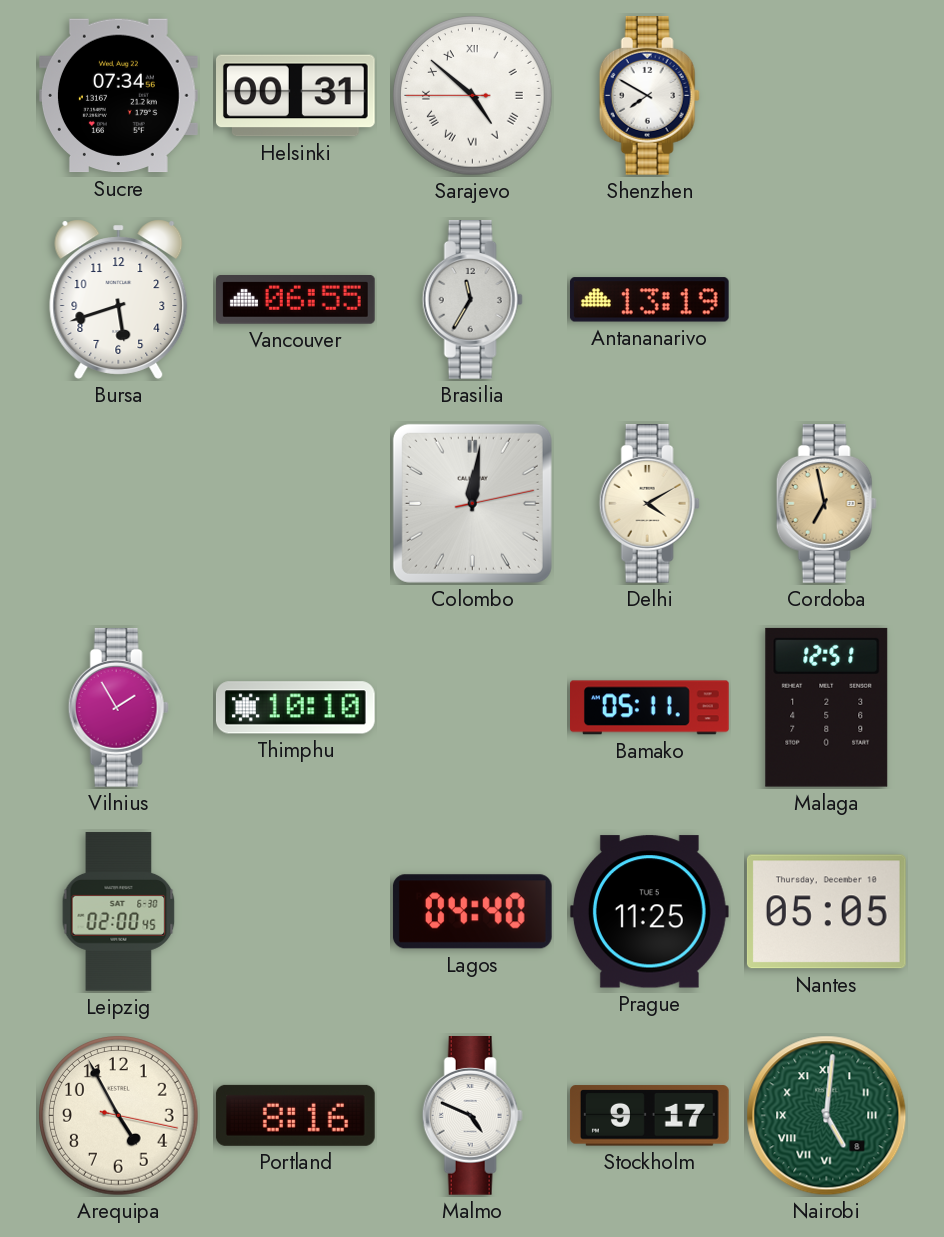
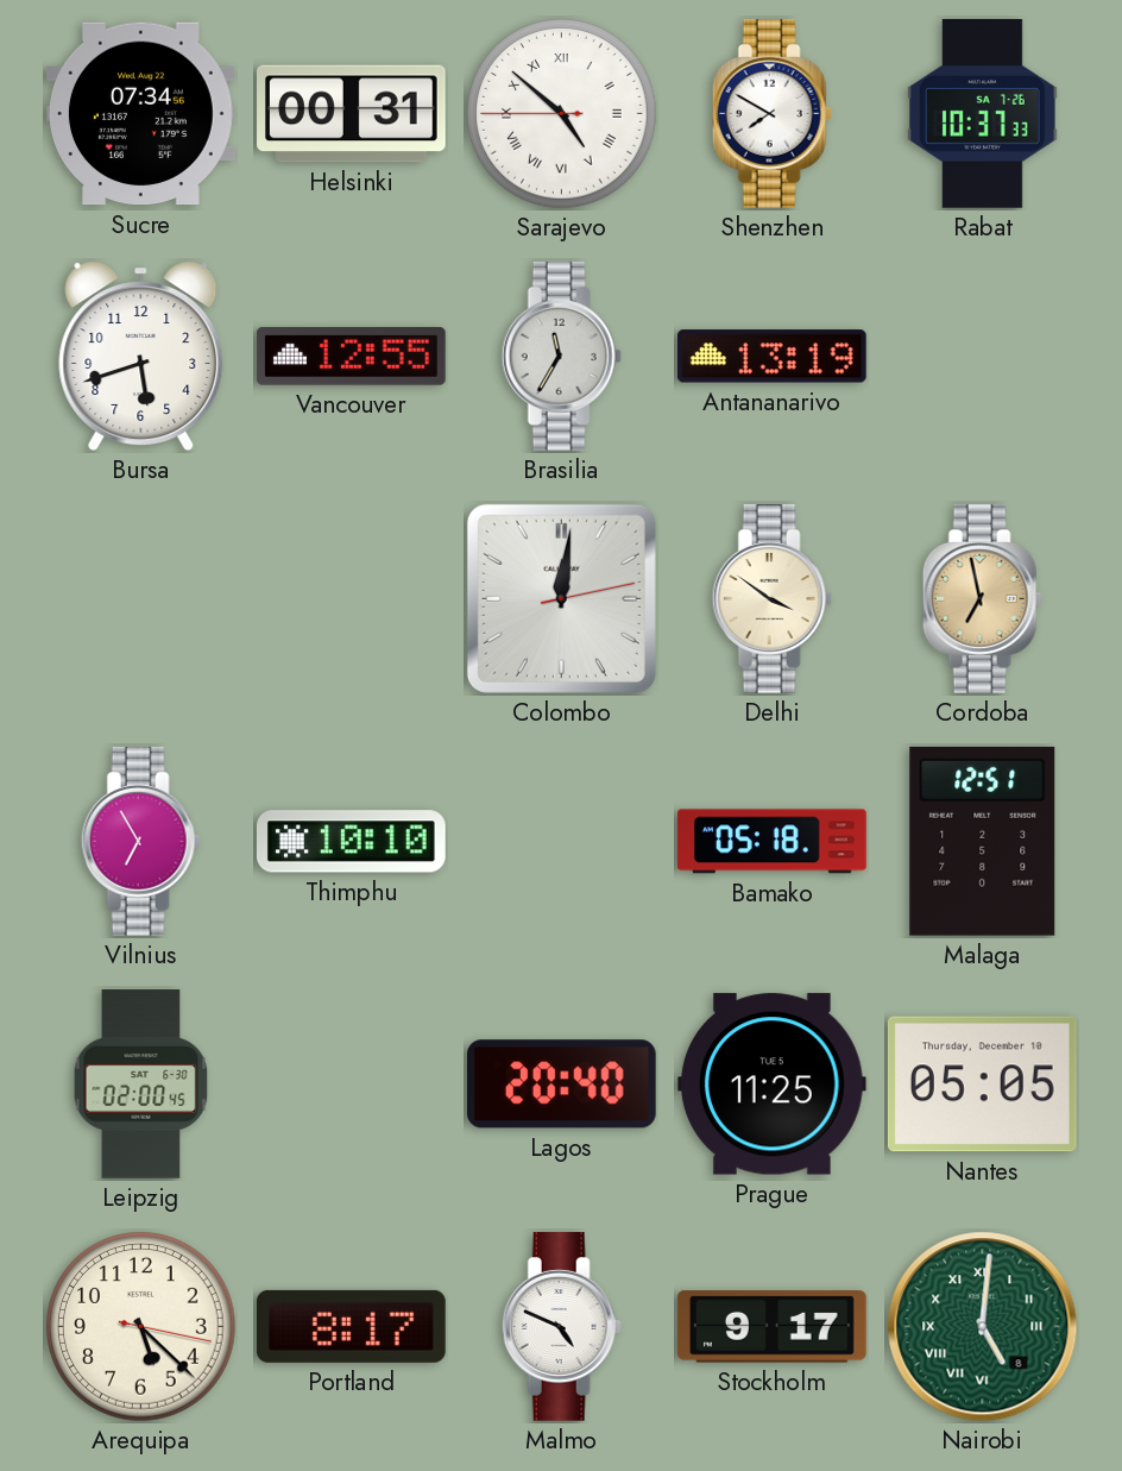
Rabat: none -> 10:37 (983, 114)
Vancouver: 06:55 -> 12:55 (352, 357)
Delhi: 4:10 -> 3:51 (771, 599)
Vilnius: 1:55 -> 6:55 (140, 842)
Bamako: 05:11 -> 05:18 (773, 842)
Lagos: 04:40 -> 20:40 (561, 1085)
Arequipa: 4:55 -> 5:22 (141, 1327)
Portland: 8:16 -> 8:17 (351, 1326)
